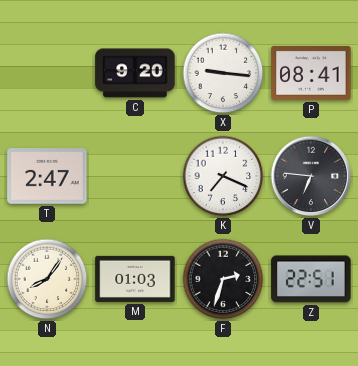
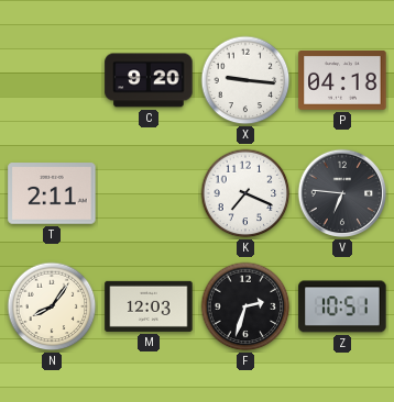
P: 08:41 -> 04:18 (342, 81)
T: 2:47 -> 2:11 (52, 193)
M: 01:03 -> 12:03 (149, 306)
Z: 22:51 -> 10:51 (342, 306)
